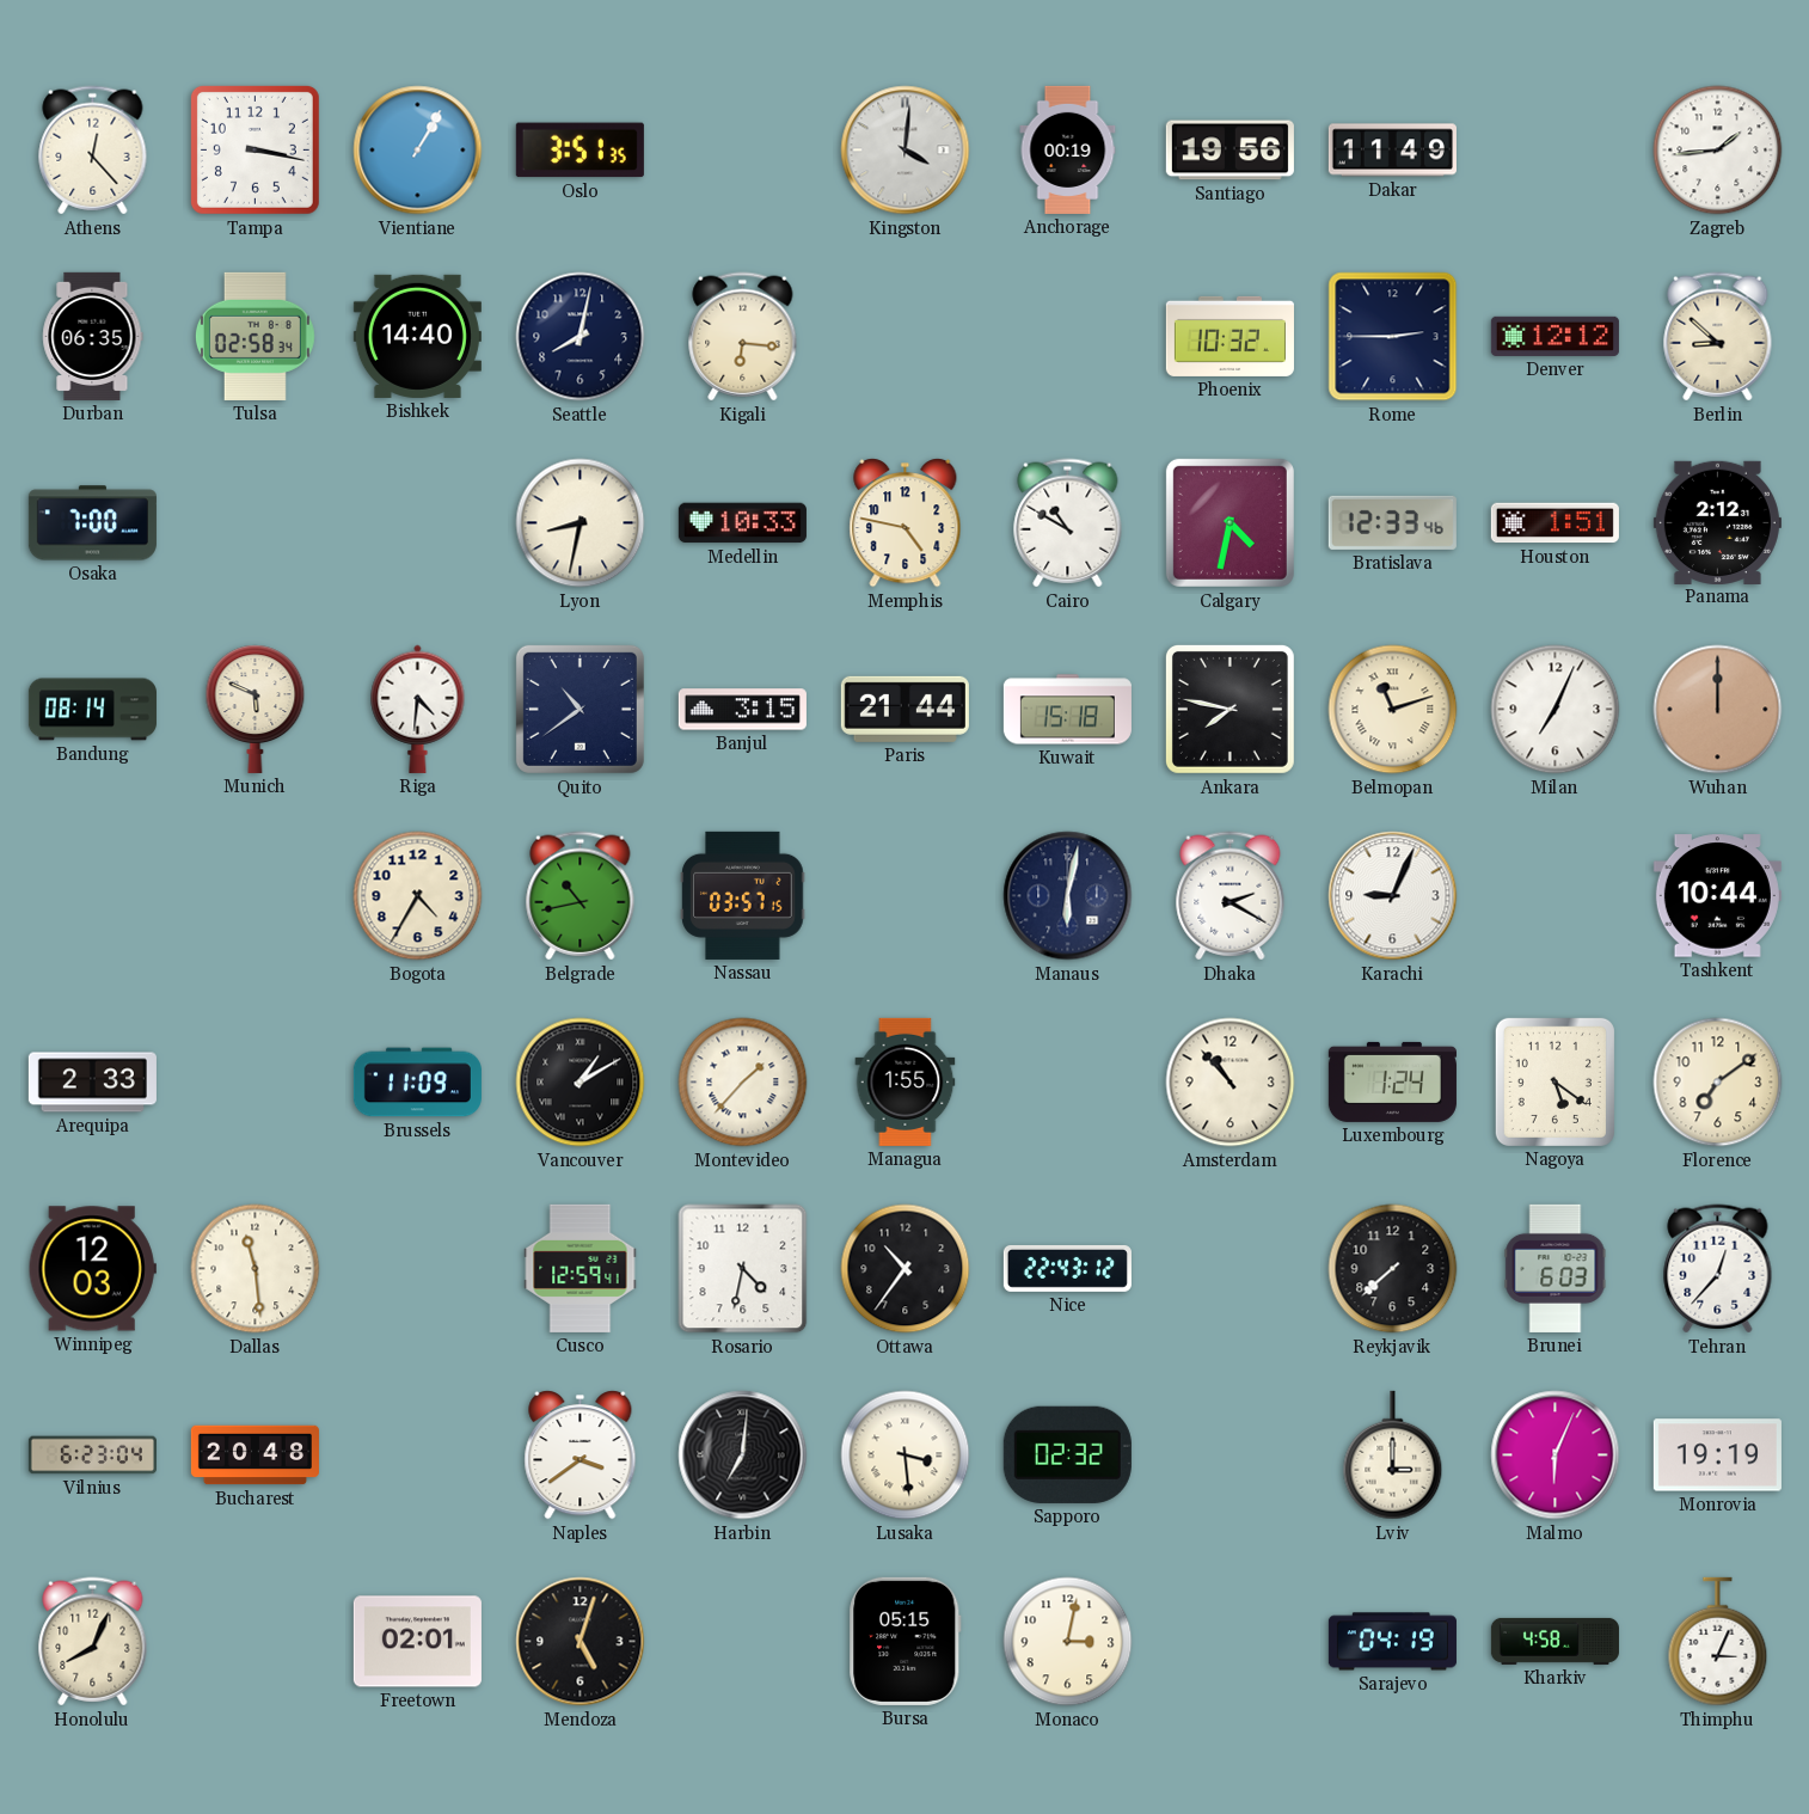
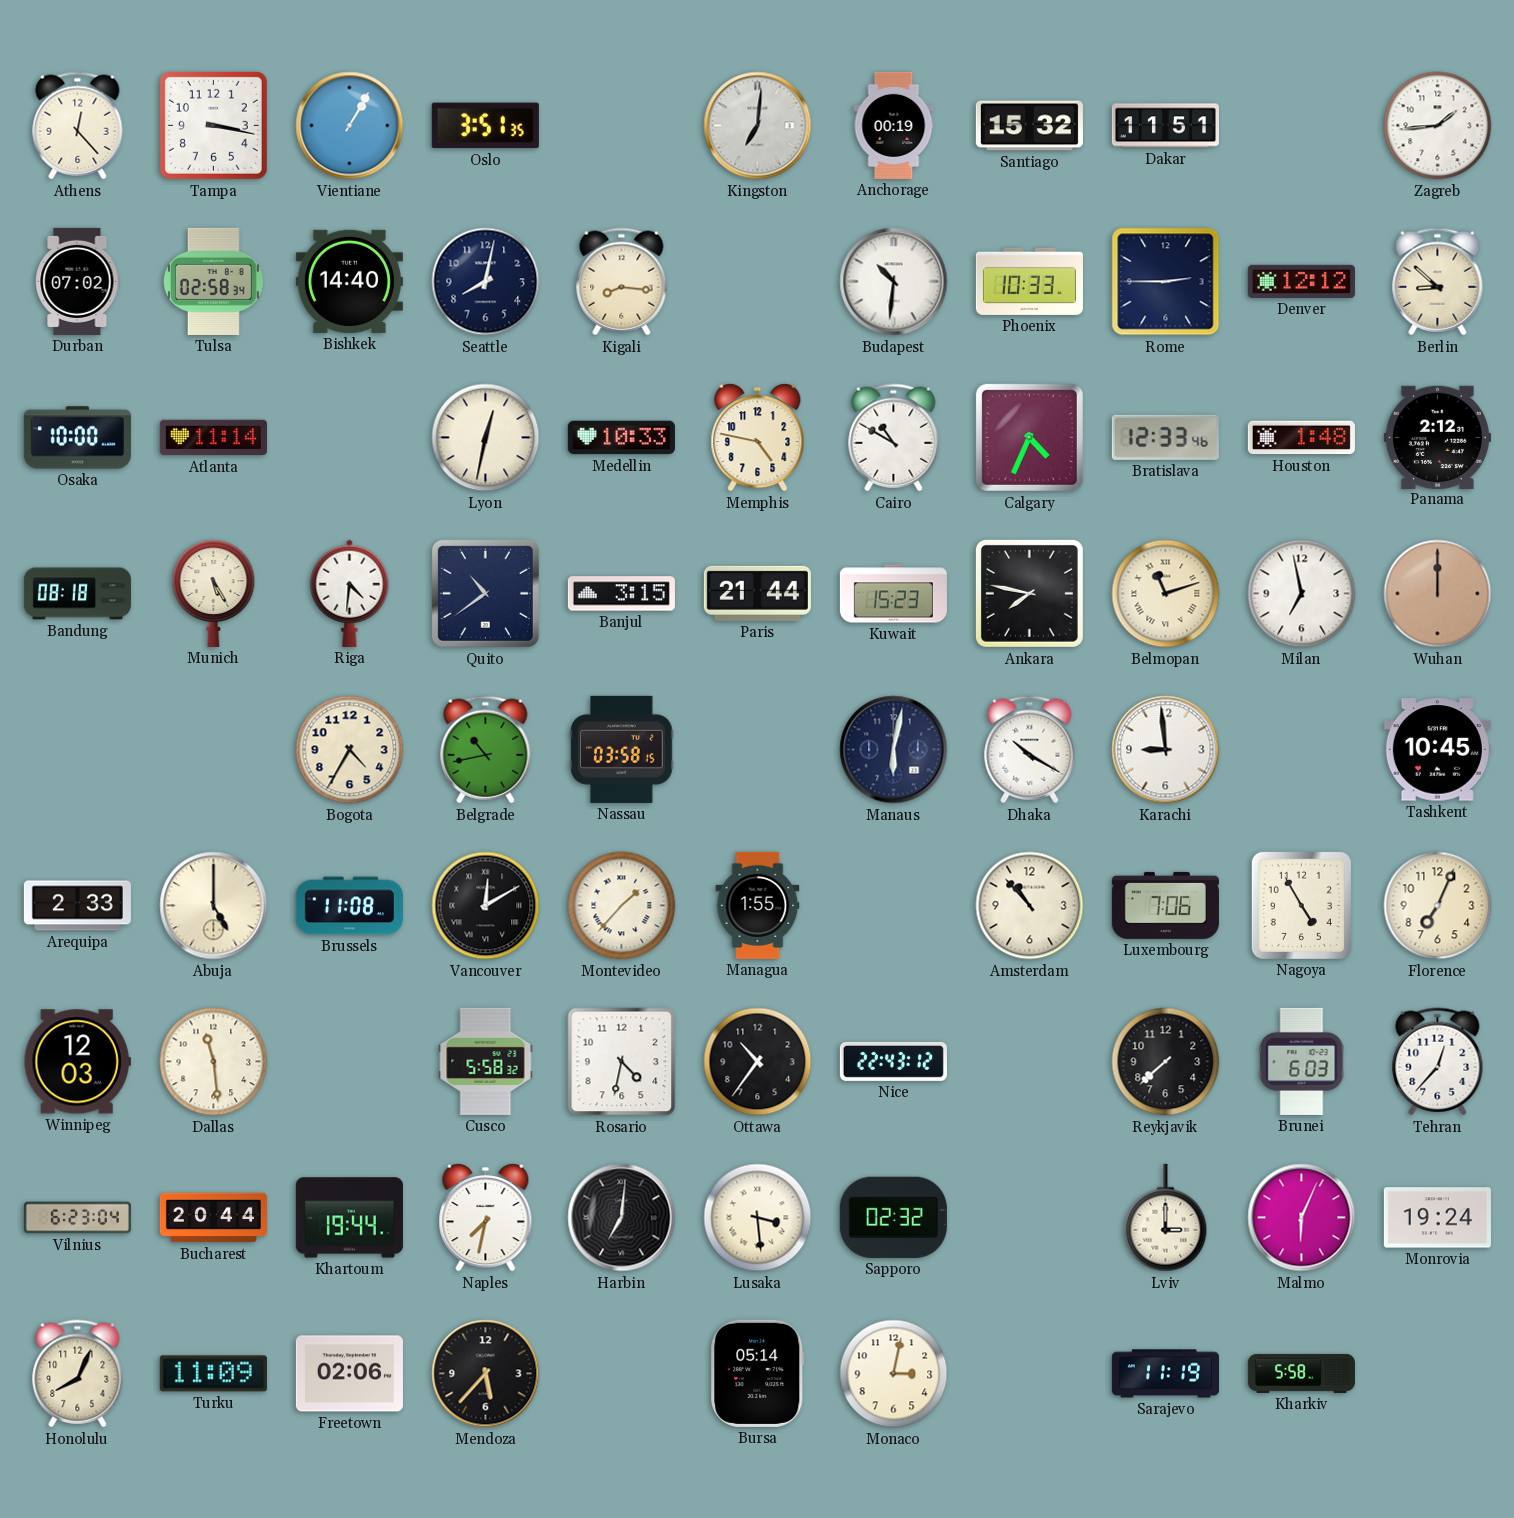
Kingston: 4:01 -> 7:01 (758, 126)
Santiago: 19:56 -> 15:32 (1029, 126)
Dakar: 11:49 -> 11:51 (1165, 126)
Durban: 06:35 -> 07:02 (78, 281)
Kigali: 6:16 -> 8:16 (622, 282)
Budapest: none -> 10:31 (894, 282)
Phoenix: 10:32 -> 10:33 (1029, 281)
Osaka: 7:00 -> 10:00 (77, 438)
Atlanta: none -> 11:14 (213, 438)
Lyon: 8:32 -> 12:32 (486, 438)
Calgary: 4:32 -> 4:34 (1029, 437)
Houston: 1:51 -> 1:48 (1301, 438)
Bandung: 08:14 -> 08:18 (77, 594)
Munich: 5:49 -> 5:25 (214, 593)
Kuwait: 15:18 -> 15:23 (893, 594)
Milan: 7:04 -> 6:58 (1302, 594)
Nassau: 03:57 -> 03:58 (622, 749)
Dhaka: 2:20 -> 10:20 (1030, 750)
Karachi: 9:04 -> 8:59 (1166, 750)
Tashkent: 10:44 -> 10:45 (1437, 750)
Abuja: none -> 5:00 (214, 906)
Brussels: 11:09 -> 11:08 (349, 906)
Vancouver: 1:10 -> 12:10 (486, 906)
Luxembourg: 1:24 -> 7:06 (1165, 905)
Nagoya: 5:21 -> 4:55 (1301, 905)
Florence: 7:09 -> 7:04 (1438, 906)
Cusco: 12:59 -> 5:58 (486, 1061)
Bucharest: 20:48 -> 20:44 (213, 1218)
Khartoum: none -> 19:44 (349, 1218)
Naples: 3:39 -> 7:32 (486, 1218)
Monrovia: 19:19 -> 19:24 (1437, 1218)
Turku: none -> 11:09 (213, 1374)
Freetown: 02:01 -> 02:06 (349, 1374)
Mendoza: 5:03 -> 5:37 (486, 1374)
Bursa: 05:15 -> 05:14 (758, 1373)
Sarajevo: 04:19 -> 11:19 (1165, 1374)
Kharkiv: 4:58 -> 5:58 (1301, 1373)
Thimphu: 3:04 -> none (1718, 1642)
